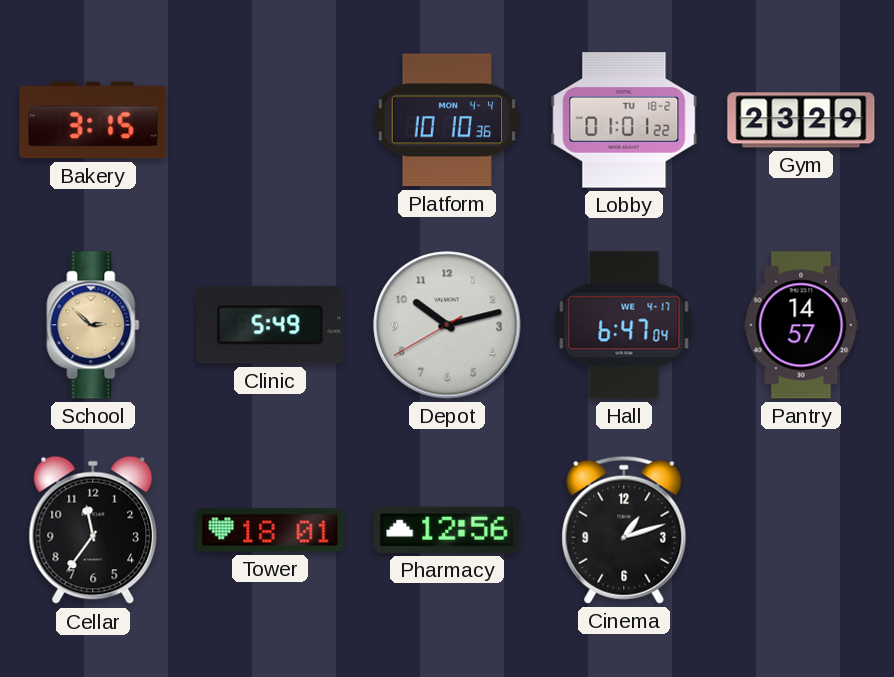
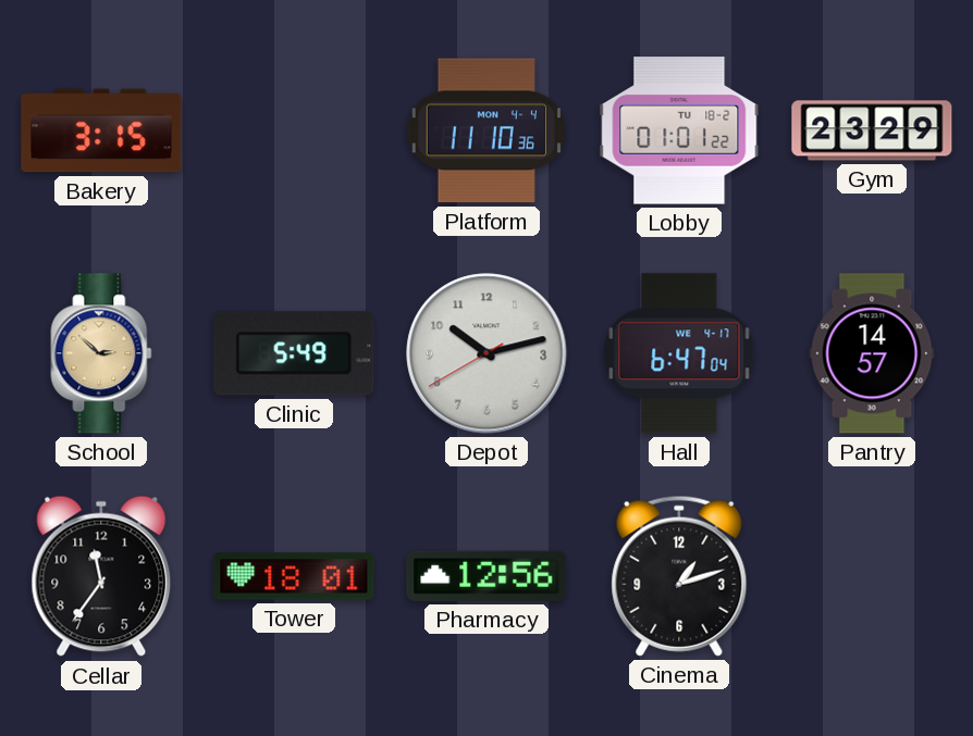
Platform: 10:10 -> 11:10 (485, 130)
